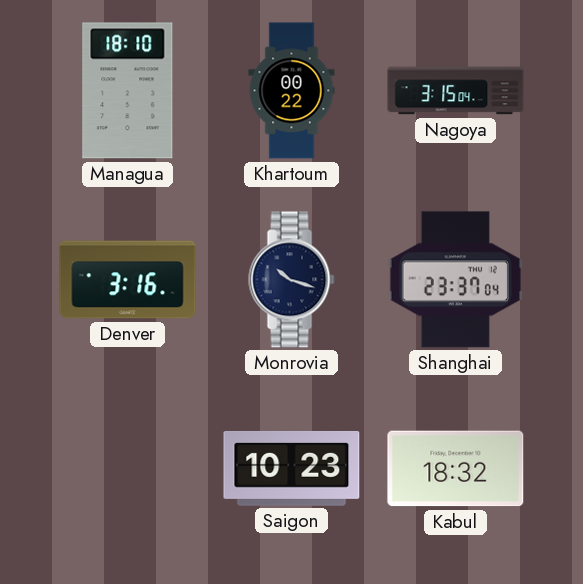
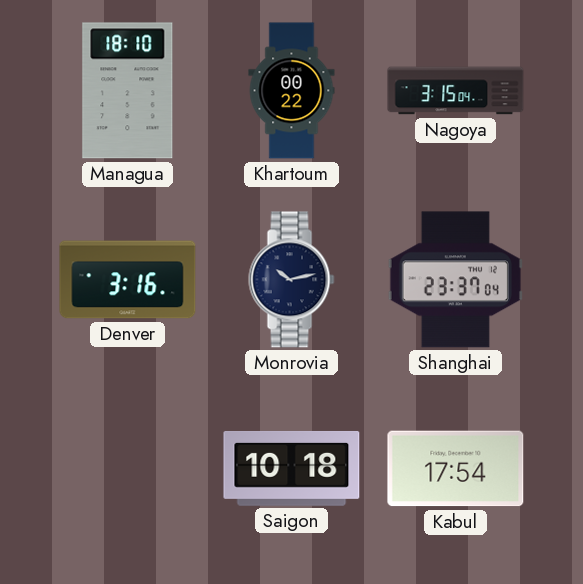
Monrovia: 10:18 -> 10:13 (292, 280)
Saigon: 10:23 -> 10:18 (292, 468)
Kabul: 18:32 -> 17:54 (456, 469)
